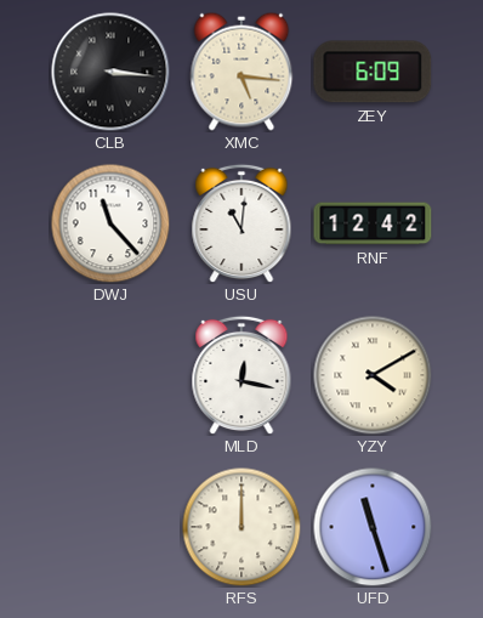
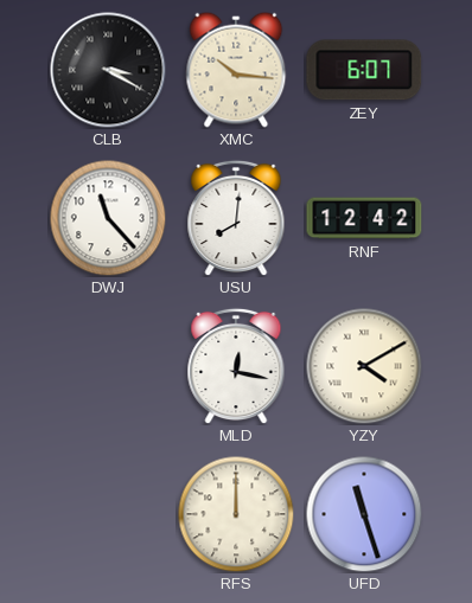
CLB: 3:16 -> 3:20 (108, 70)
XMC: 5:16 -> 10:16 (236, 70)
ZEY: 6:09 -> 6:07 (364, 70)
USU: 11:01 -> 8:01 (236, 218)
